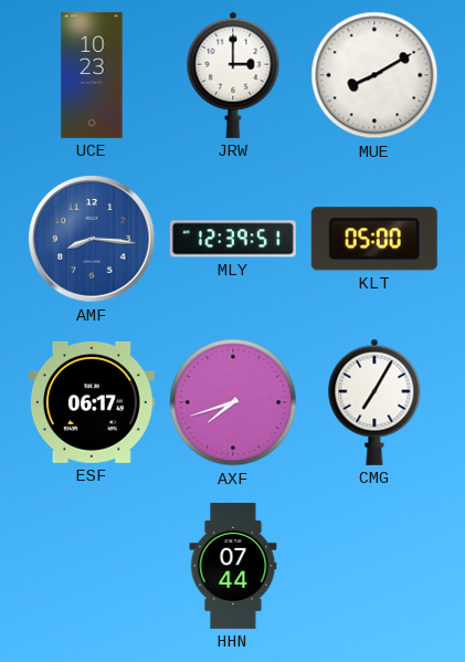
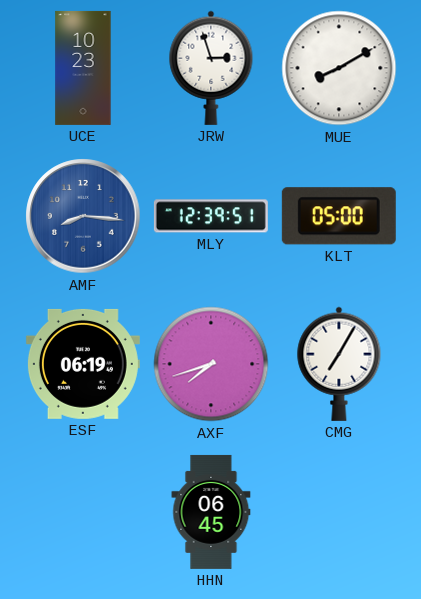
JRW: 3:00 -> 2:57 (211, 68)
ESF: 06:17 -> 06:19 (83, 364)
HHN: 07:44 -> 06:45 (211, 512)
